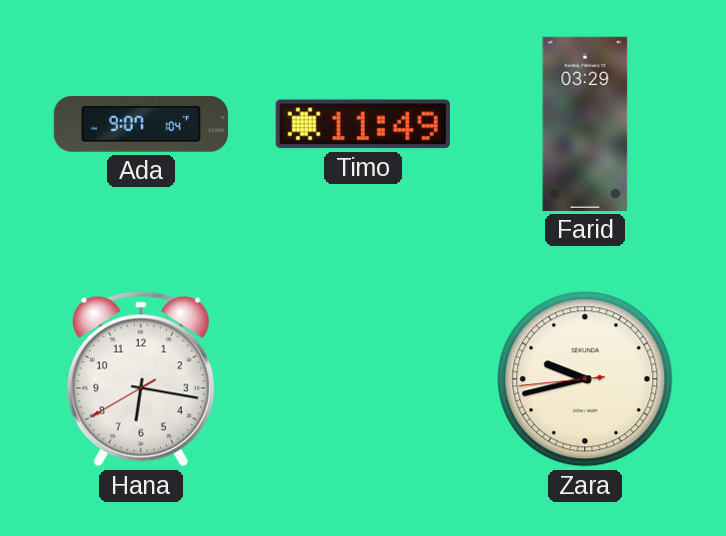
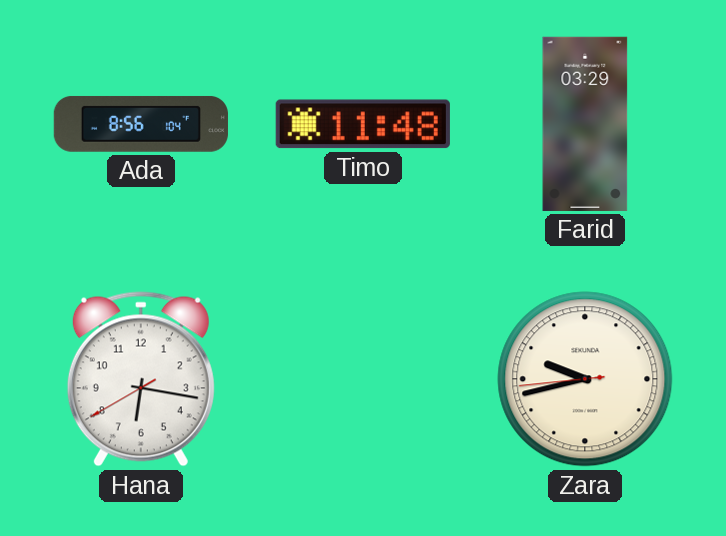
Ada: 9:07 -> 8:56 (141, 124)
Timo: 11:49 -> 11:48 (363, 124)
